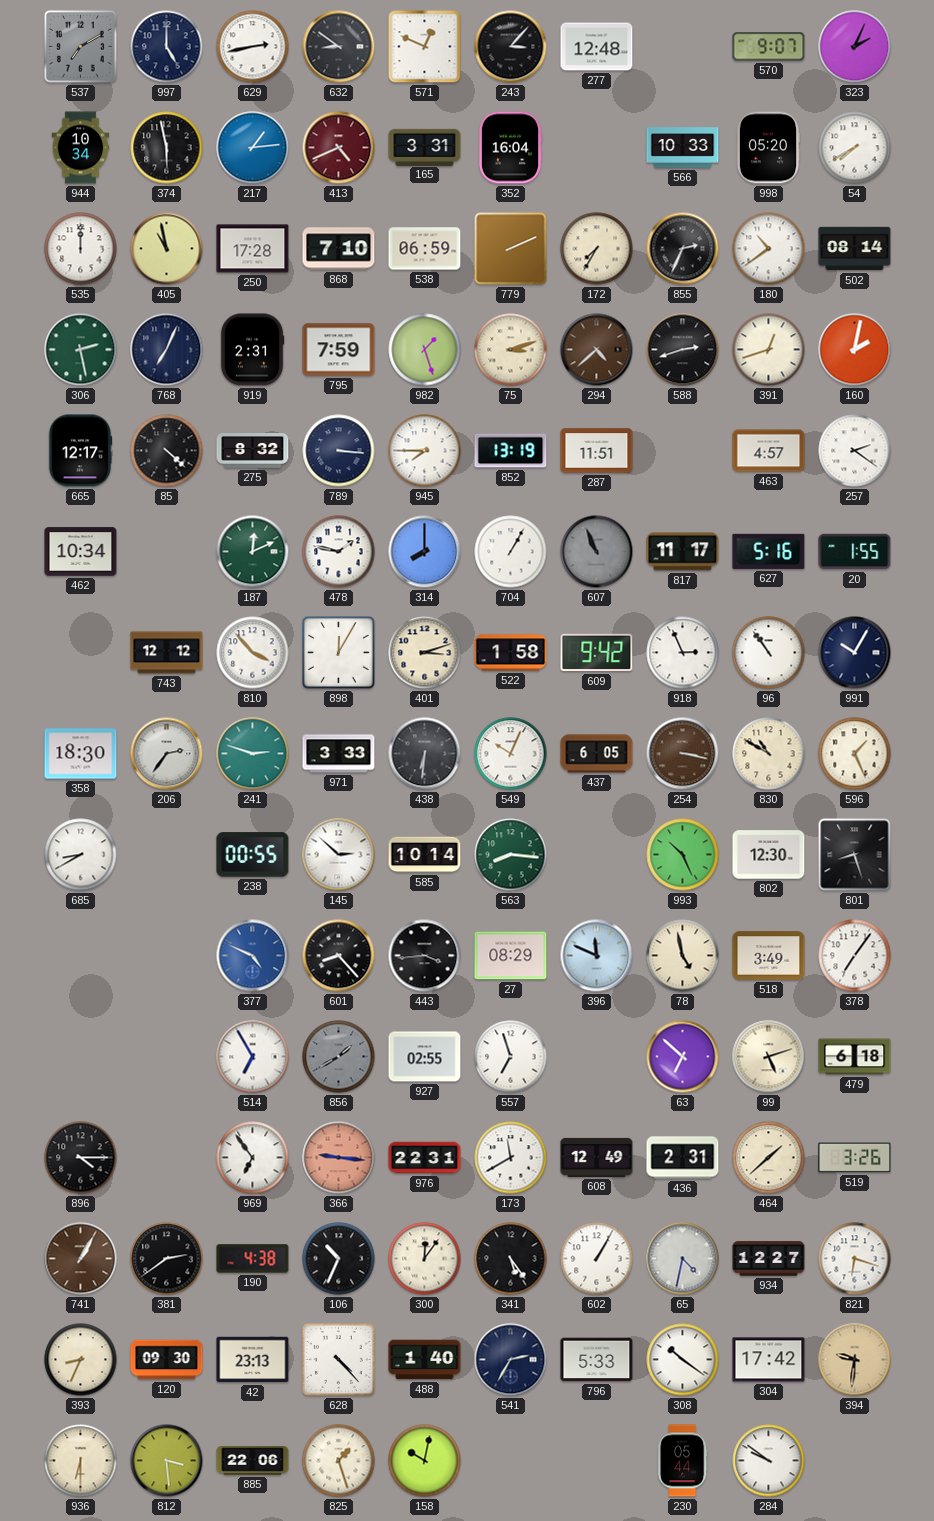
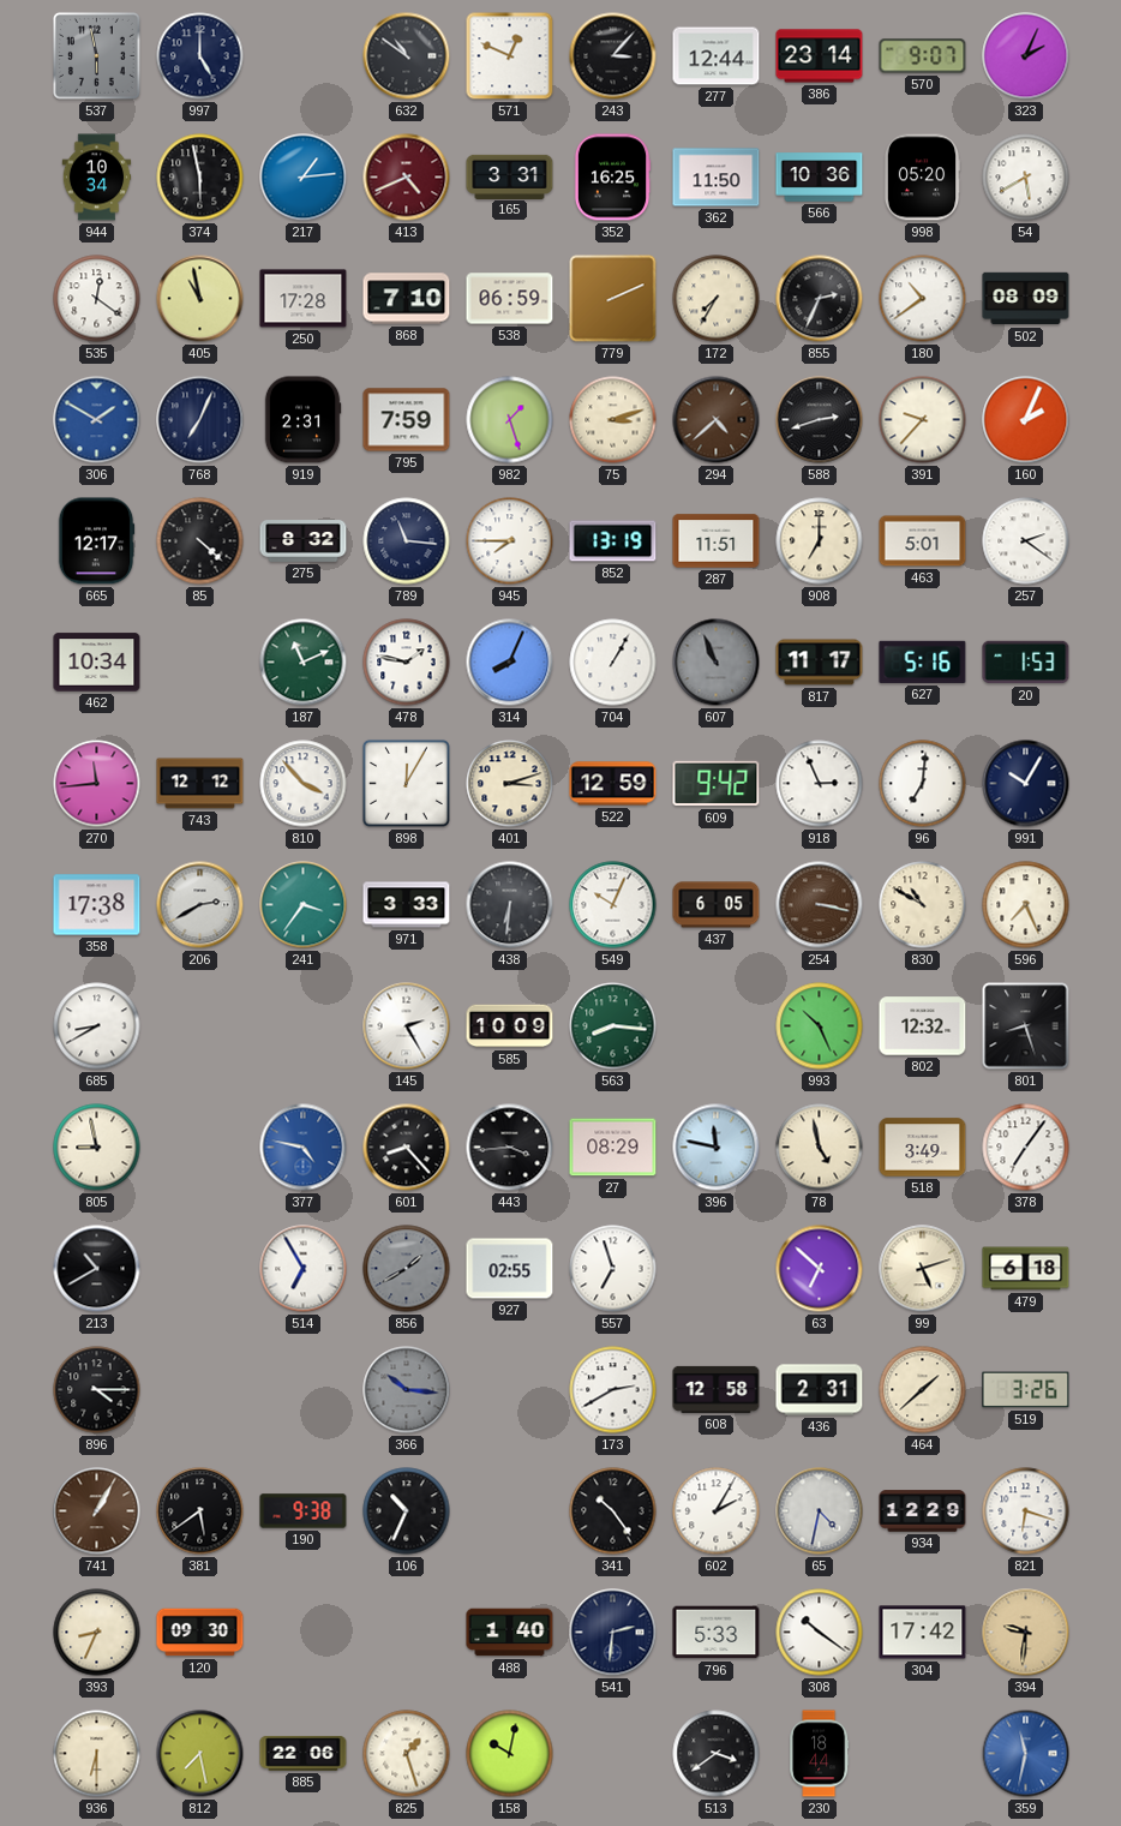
537: 7:10 -> 5:58 (96, 55)
629: 2:43 -> none (253, 47)
632: 8:51 -> 10:51 (407, 56)
277: 12:48 -> 12:44 (717, 56)
386: none -> 23:14 (820, 56)
352: 16:04 -> 16:25 (612, 178)
362: none -> 11:50 (717, 178)
566: 10:33 -> 10:36 (820, 178)
54: 7:40 -> 5:40 (1026, 178)
535: 12:00 -> 12:21 (97, 299)
502: 08:14 -> 08:09 (1026, 299)
306: 2:28 -> 1:50 (97, 420)
306 dial: green -> blue (97, 420)
391: 12:42 -> 9:37 (923, 420)
160: 2:02 -> 2:04 (1026, 420)
789: 3:16 -> 11:16 (407, 541)
908: none -> 7:00 (820, 541)
463: 4:57 -> 5:01 (923, 541)
187: 12:11 -> 11:11 (304, 663)
314: 8:00 -> 8:04 (510, 663)
20: 1:55 -> 1:53 (1026, 663)
270: none -> 11:44 (97, 784)
522: 1:58 -> 12:59 (613, 784)
96: 10:54 -> 7:01 (923, 784)
358: 18:30 -> 17:38 (97, 905)
206: 2:36 -> 2:40 (200, 905)
241: 2:48 -> 3:36 (304, 905)
596: 1:26 -> 7:26 (1026, 905)
238: 00:55 -> none (253, 855)
145: 2:52 -> 2:25 (407, 1026)
585: 10:14 -> 10:09 (510, 1026)
802: 12:30 -> 12:32 (923, 1026)
805: none -> 8:58 (97, 1148)
377: 4:49 -> 4:47 (304, 1148)
396: 11:49 -> 11:47 (717, 1148)
213: none -> 10:40 (97, 1269)
969: 6:54 -> none (253, 1158)
366: 9:16 -> 10:16 (407, 1390)
366 dial: salmon -> grey (407, 1390)
976: 22:31 -> none (425, 1158)
173: 11:40 -> 2:40 (613, 1390)
608: 12:49 -> 12:58 (717, 1389)
381: 2:39 -> 5:39 (200, 1511)
190: 4:38 -> 9:38 (304, 1511)
300: 12:06 -> none (425, 1259)
341: 5:24 -> 10:24 (613, 1511)
602: 1:05 -> 2:05 (717, 1511)
934: 12:27 -> 12:29 (923, 1511)
42: 23:13 -> none (253, 1360)
628: 4:23 -> none (338, 1359)
541: 2:35 -> 2:31 (613, 1633)
812: 3:29 -> 7:28 (200, 1754)
513: none -> 3:39 (717, 1754)
230: 05:44 -> 18:44 (820, 1754)
284: 9:51 -> none (769, 1461)
359: none -> 11:32 (1026, 1754)
